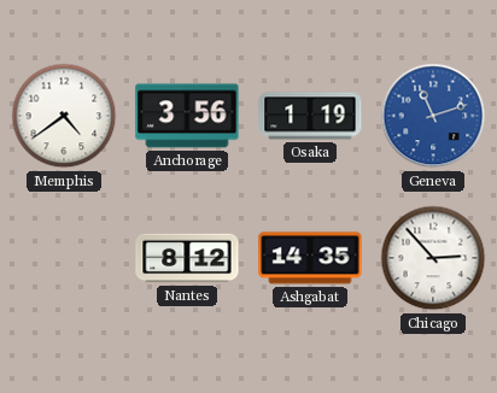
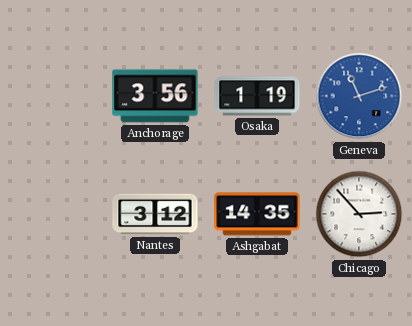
Memphis: 4:39 -> none (64, 116)
Nantes: 8:12 -> 3:12 (155, 214)
